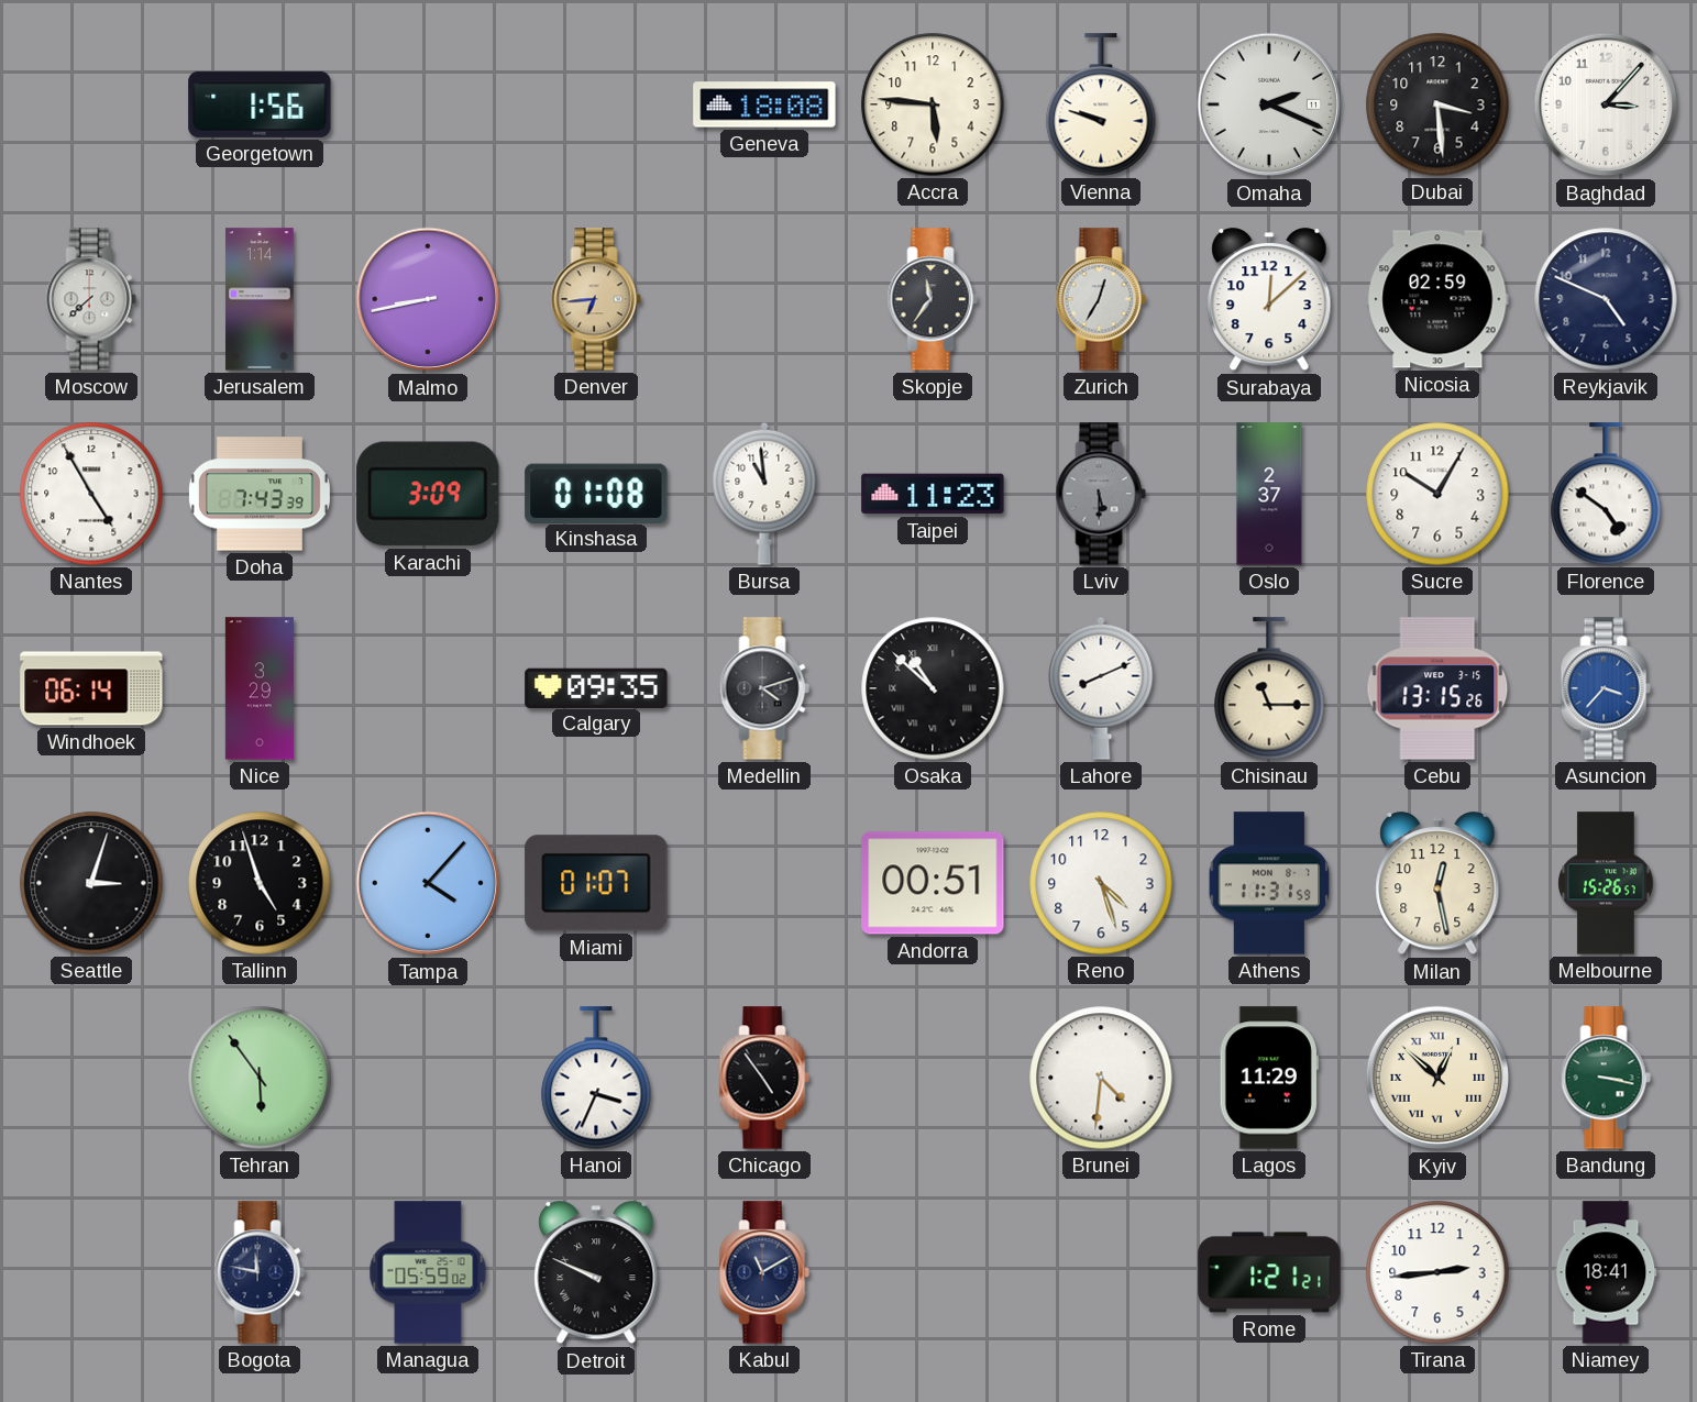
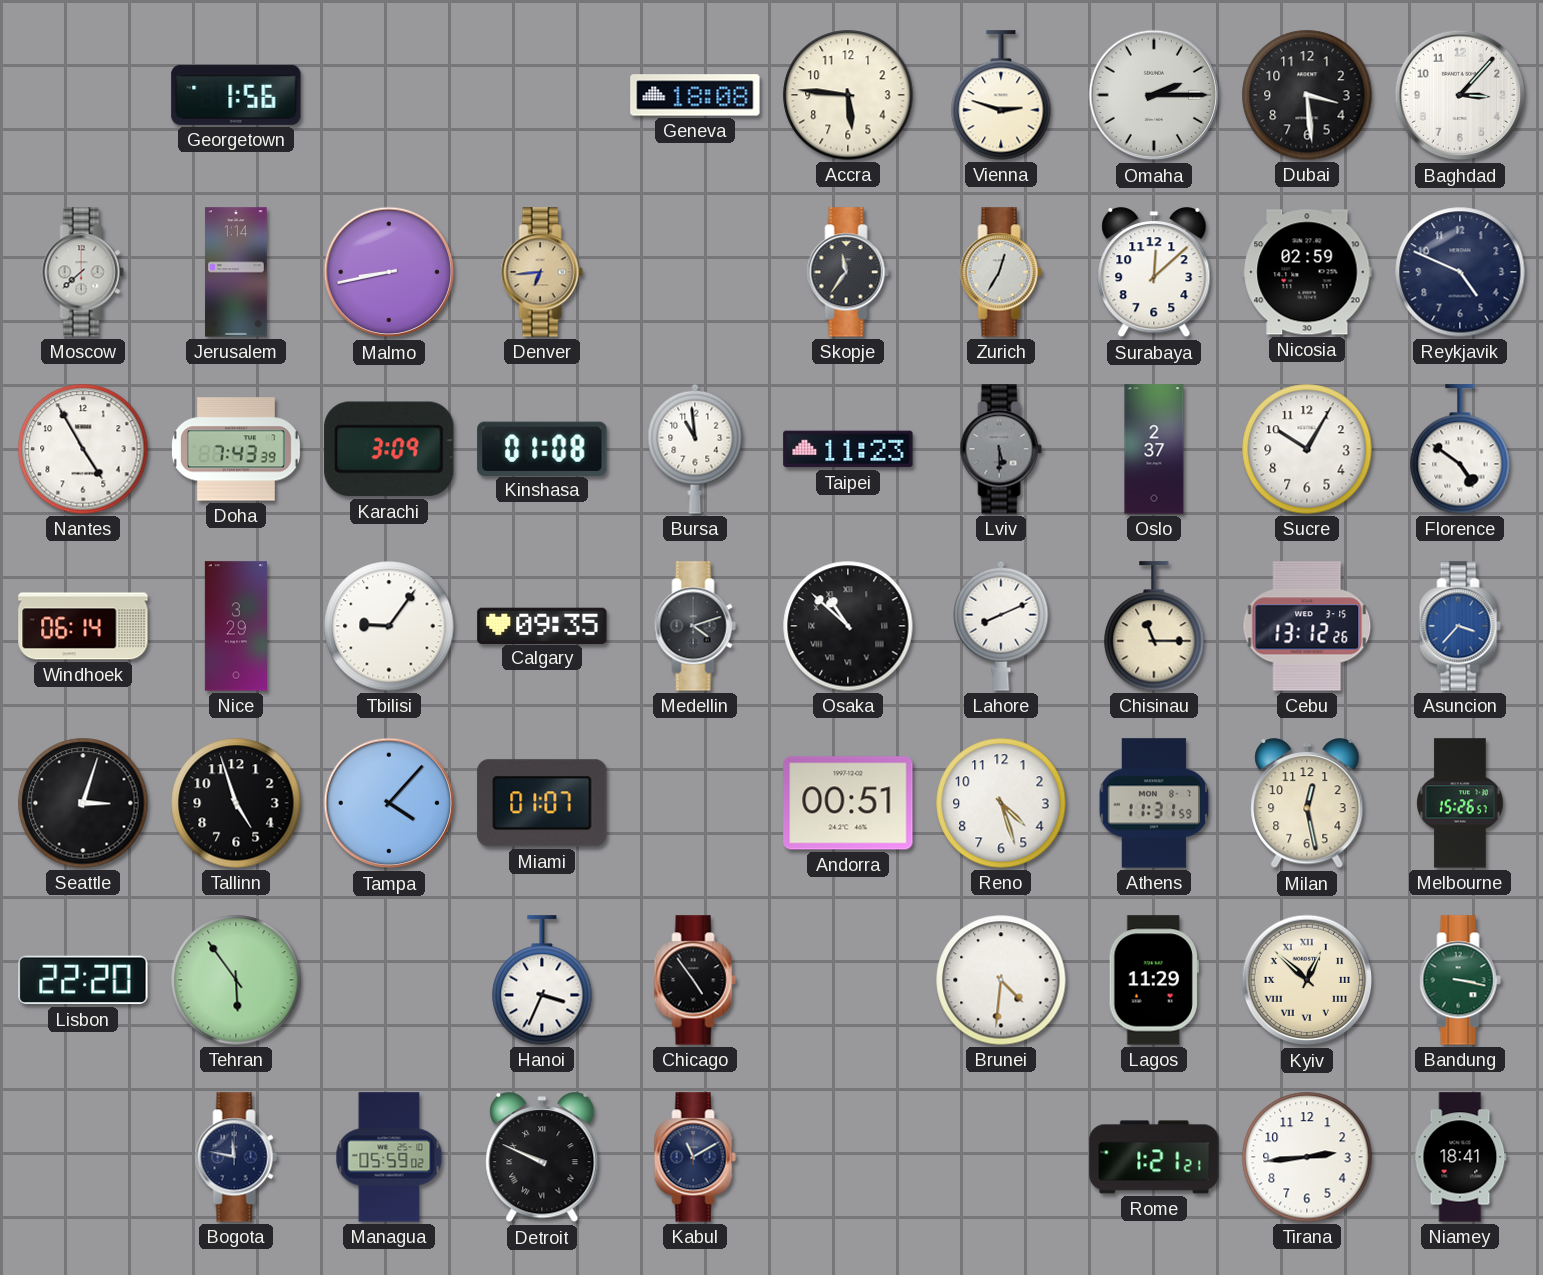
Vienna: 9:48 -> 2:48 (1001, 95)
Omaha: 2:19 -> 2:15 (1154, 95)
Tbilisi: none -> 9:06 (389, 626)
Cebu: 13:15 -> 13:12 (1307, 626)
Lisbon: none -> 22:20 (83, 980)
